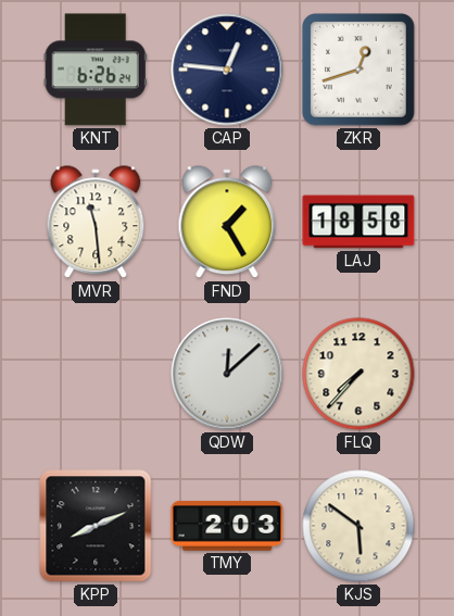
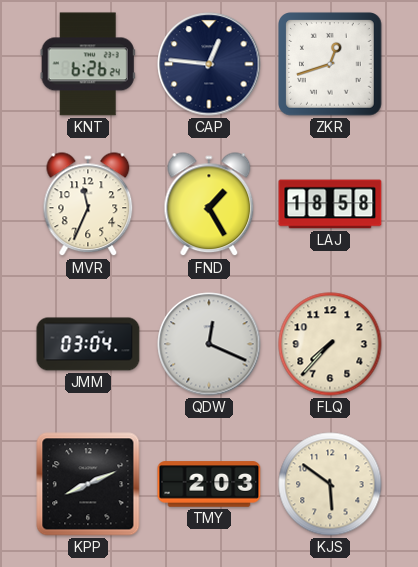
MVR: 11:29 -> 11:34 (88, 205)
JMM: none -> 03:04 (88, 344)
QDW: 12:08 -> 12:19 (209, 344)
